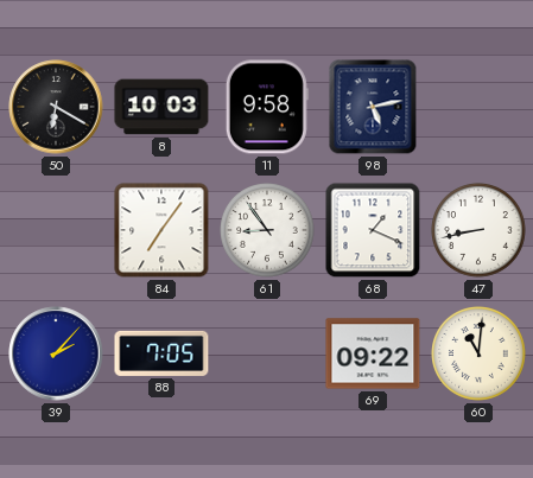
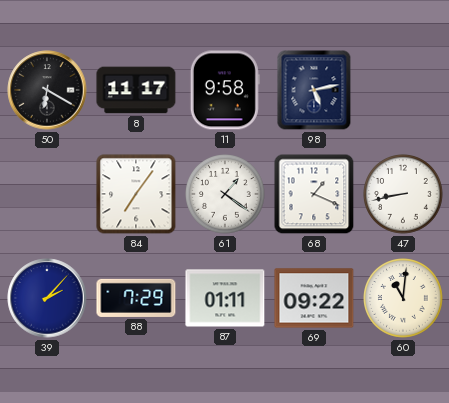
8: 10:03 -> 11:17 (136, 90)
61: 8:54 -> 1:21 (226, 195)
88: 7:05 -> 7:29 (136, 298)
87: none -> 01:11 (225, 298)
